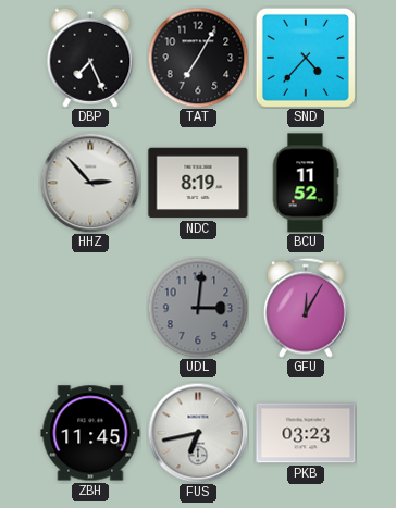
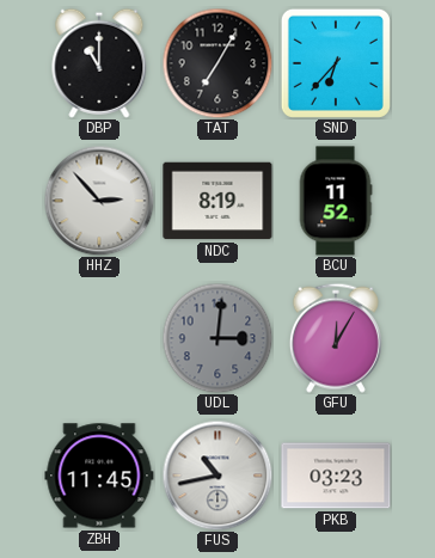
DBP: 7:26 -> 11:00 (99, 63)
SND: 4:37 -> 6:37 (336, 63)
FUS: 6:43 -> 10:43 (217, 476)
